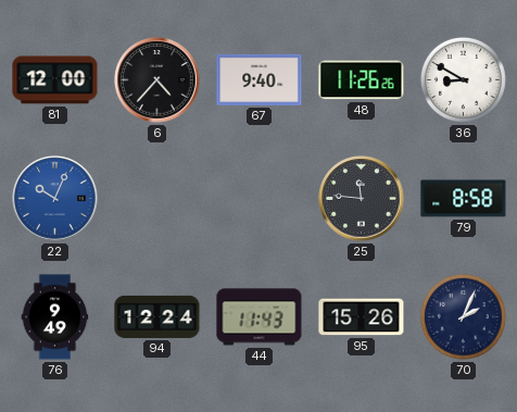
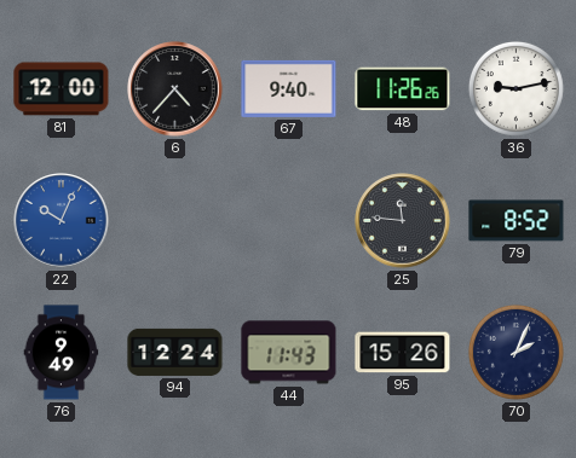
36: 8:50 -> 9:13 (515, 88)
79: 8:58 -> 8:52 (517, 221)
